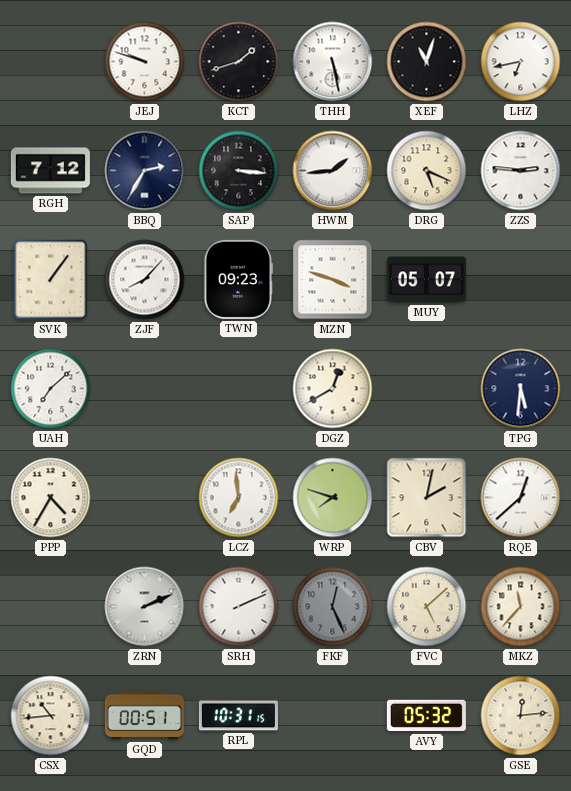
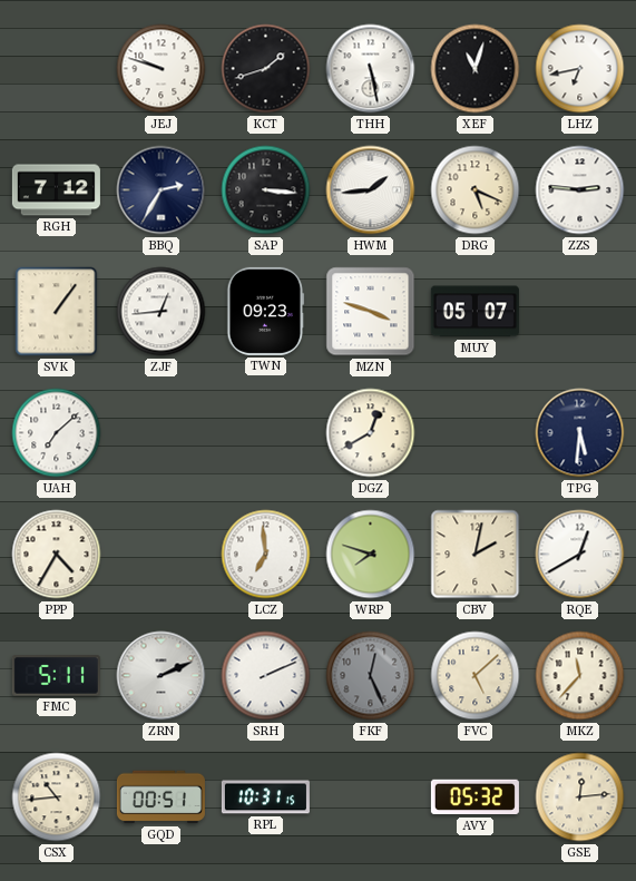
ZJF: 8:07 -> 12:44 (162, 312)
RQE: 12:38 -> 12:40 (580, 555)
FMC: none -> 5:11 (56, 676)
